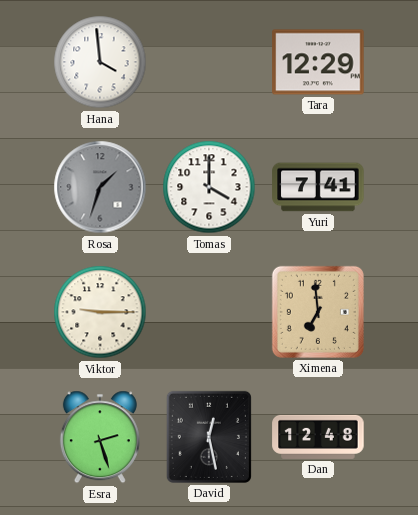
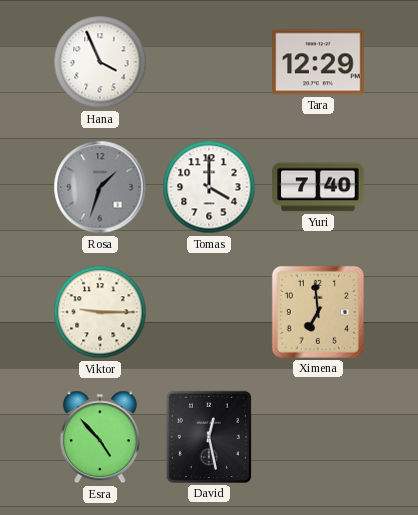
Hana: 3:59 -> 3:56 (100, 62)
Yuri: 7:41 -> 7:40 (318, 187)
Esra: 2:27 -> 4:53 (100, 437)
Dan: 12:48 -> none (318, 437)
